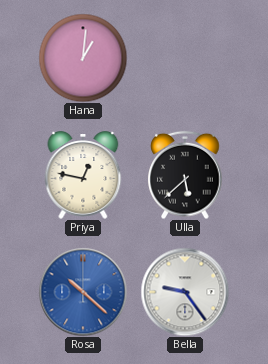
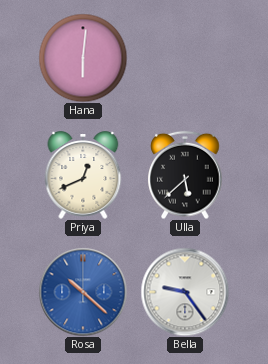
Hana: 1:01 -> 6:01 (83, 58)
Priya: 12:47 -> 12:41 (83, 175)
